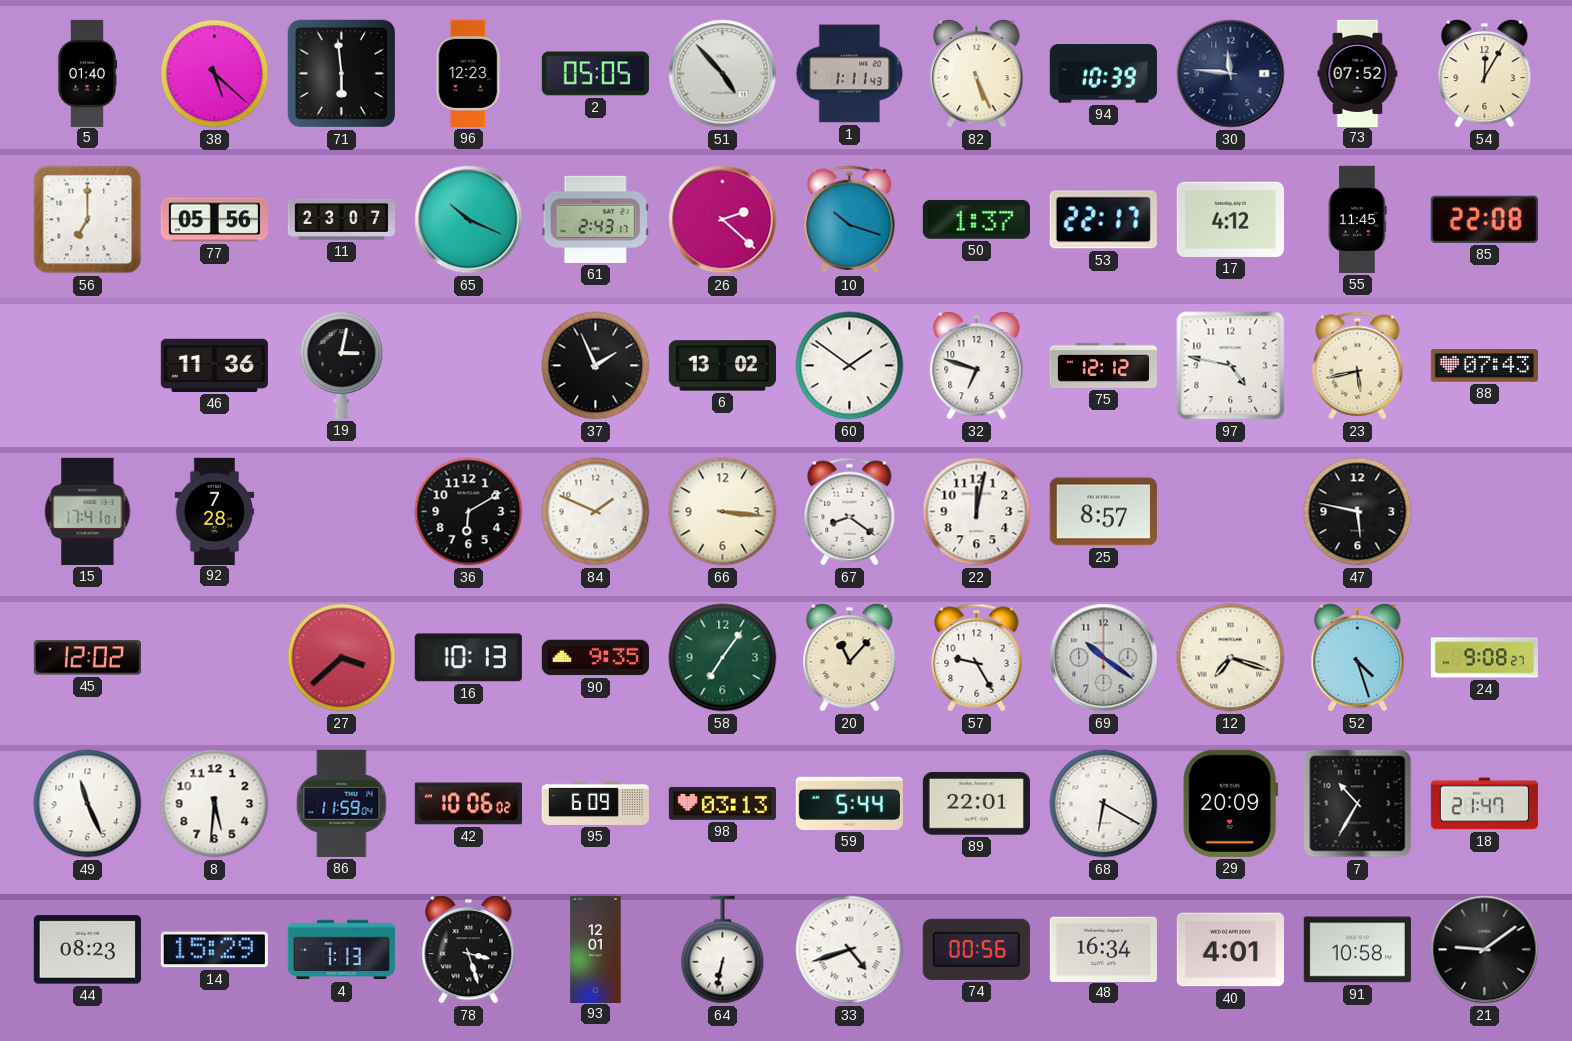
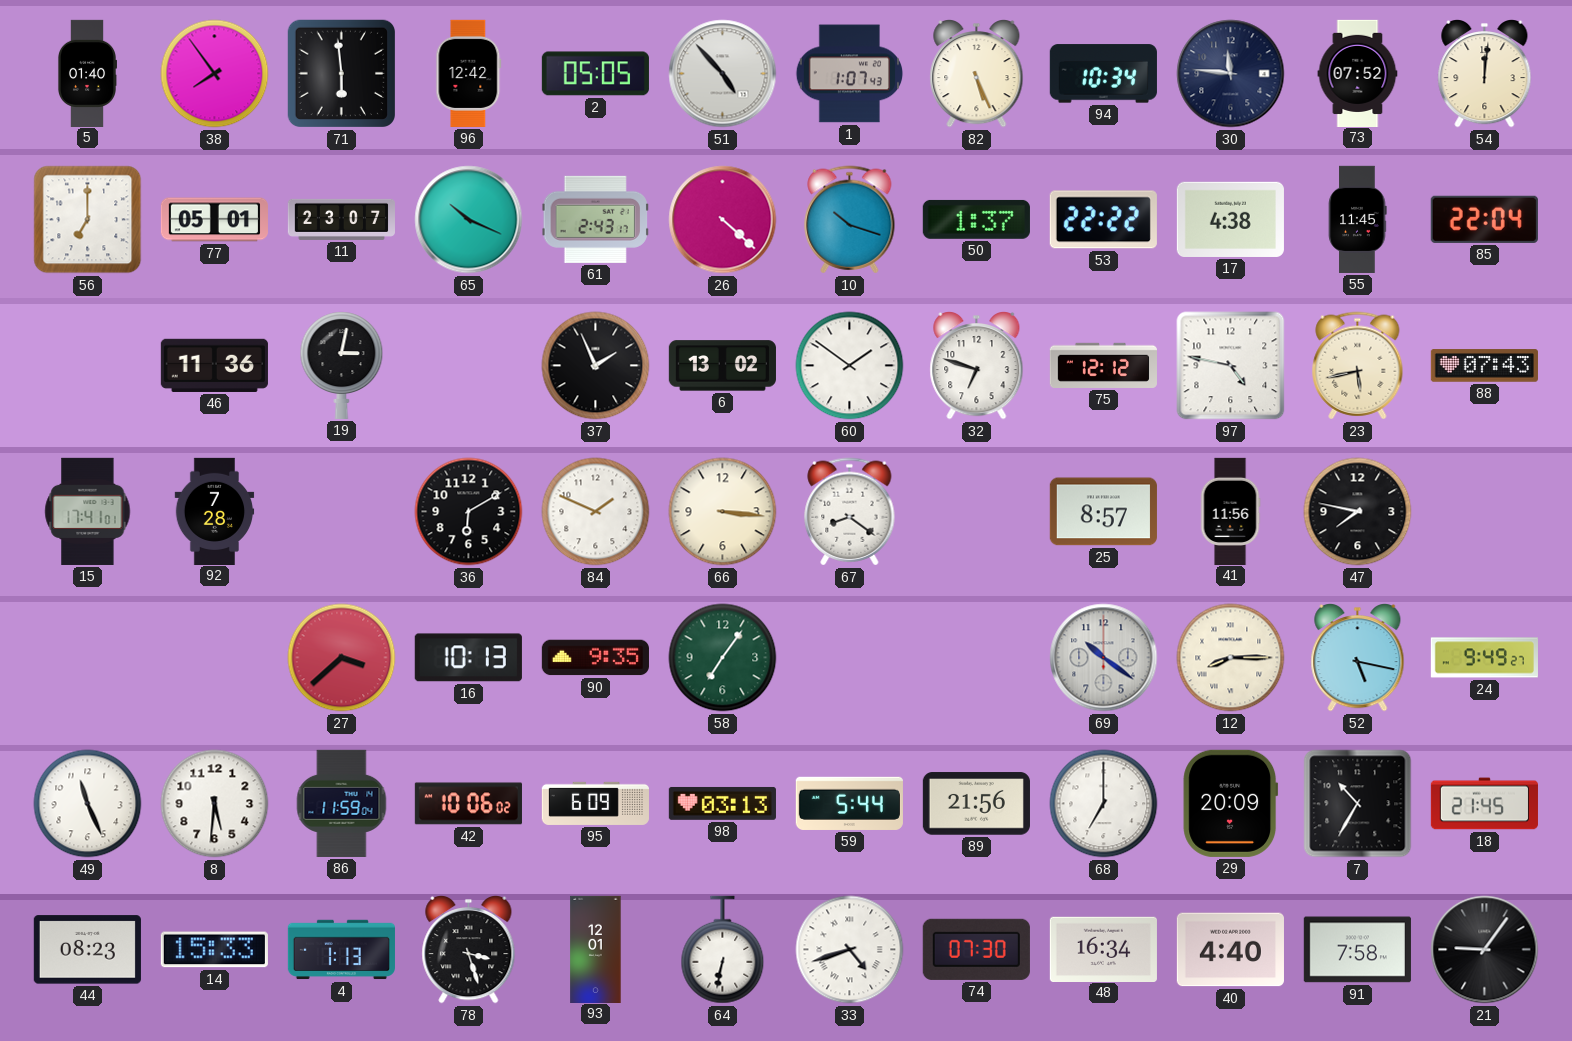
38: 5:22 -> 7:54 (215, 74)
96: 12:23 -> 12:42 (469, 73)
1: 1:11 -> 1:07 (850, 74)
94: 10:39 -> 10:34 (1103, 74)
54: 12:05 -> 12:01 (1485, 74)
77: 05:56 -> 05:01 (214, 220)
26: 2:22 -> 4:22 (723, 220)
53: 22:17 -> 22:22 (1103, 220)
17: 4:12 -> 4:38 (1230, 219)
85: 22:08 -> 22:04 (1484, 219)
22: 12:02 -> none (977, 512)
41: none -> 11:56 (1230, 511)
47: 5:47 -> 7:47 (1358, 512)
45: 12:02 -> none (87, 658)
20: 11:07 -> none (850, 658)
57: 9:25 -> none (977, 658)
12: 7:18 -> 8:15 (1231, 658)
52: 4:27 -> 5:17 (1358, 658)
24: 9:08 -> 9:49 (1484, 658)
89: 22:01 -> 21:56 (976, 804)
68: 6:20 -> 7:00 (1104, 804)
18: 21:47 -> 21:45 (1484, 804)
14: 15:29 -> 15:33 (214, 950)
74: 00:56 -> 07:30 (976, 949)
40: 4:01 -> 4:40 (1230, 950)
91: 10:58 -> 7:58 (1357, 950)
21: 9:09 -> 9:06 (1485, 950)
